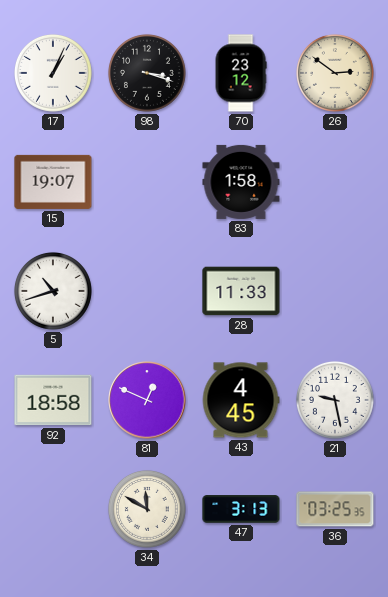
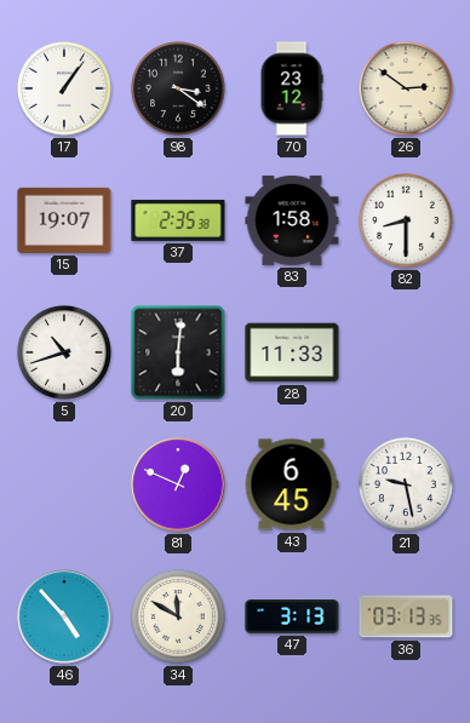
17: 1:04 -> 1:06 (64, 88)
98: 3:18 -> 3:21 (178, 88)
37: none -> 2:35 (178, 220)
82: none -> 8:30 (406, 220)
20: none -> 6:01 (178, 352)
92: 18:58 -> none (53, 400)
43: 4:45 -> 6:45 (292, 484)
46: none -> 4:53 (64, 616)
36: 03:25 -> 03:13 (406, 616)
